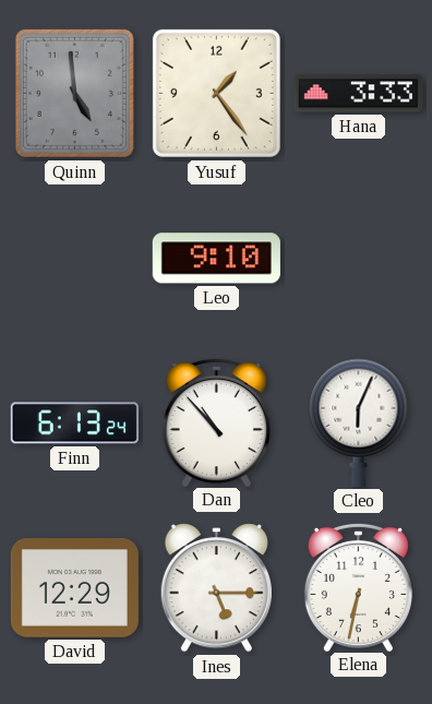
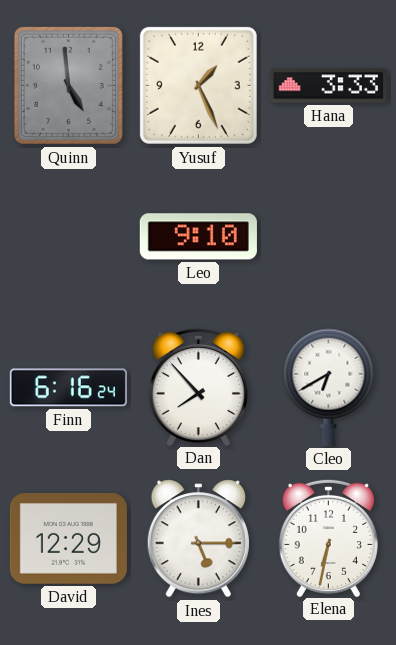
Yusuf: 1:24 -> 1:26 (198, 85)
Finn: 6:13 -> 6:16 (68, 388)
Dan: 10:53 -> 7:53 (198, 386)
Cleo: 6:04 -> 6:40 (329, 387)
